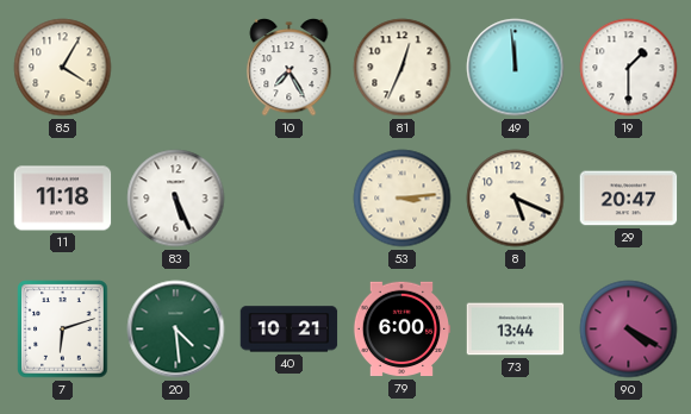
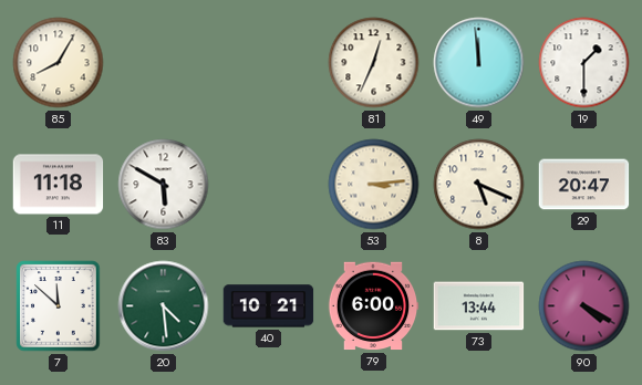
85: 4:05 -> 8:05 (59, 63)
10: 7:25 -> none (290, 68)
83: 5:26 -> 5:50 (164, 185)
7: 6:12 -> 11:52 (59, 306)
